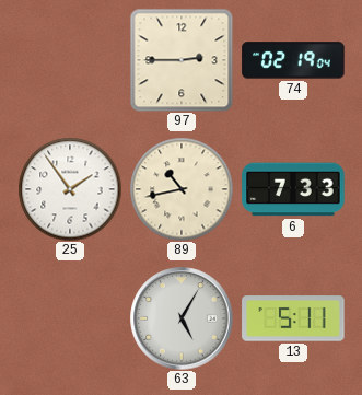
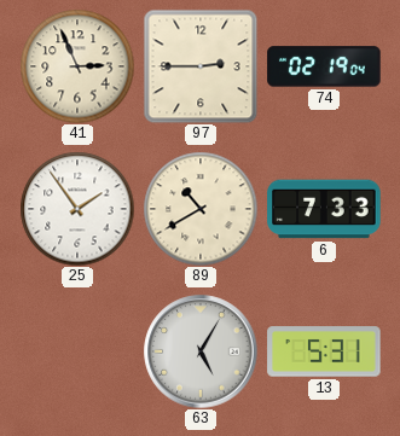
41: none -> 2:56 (77, 66)
89: 10:43 -> 10:40 (201, 209)
13: 5:11 -> 5:31 (324, 351)
